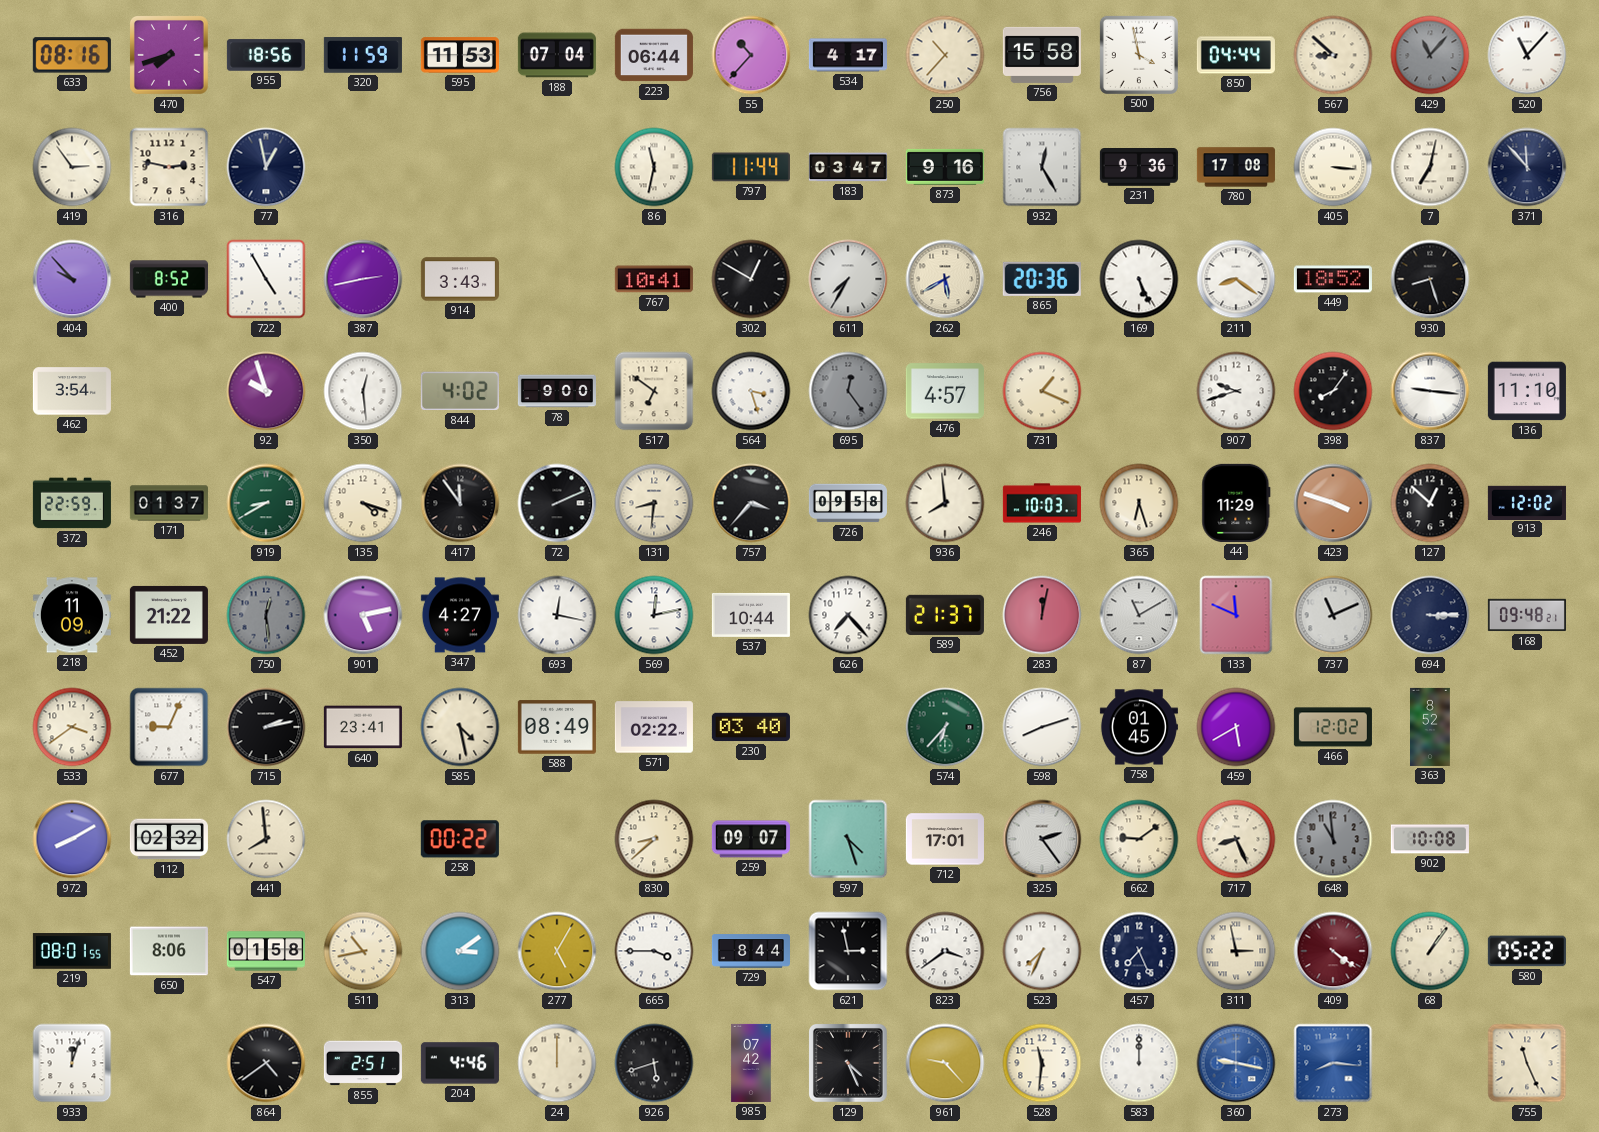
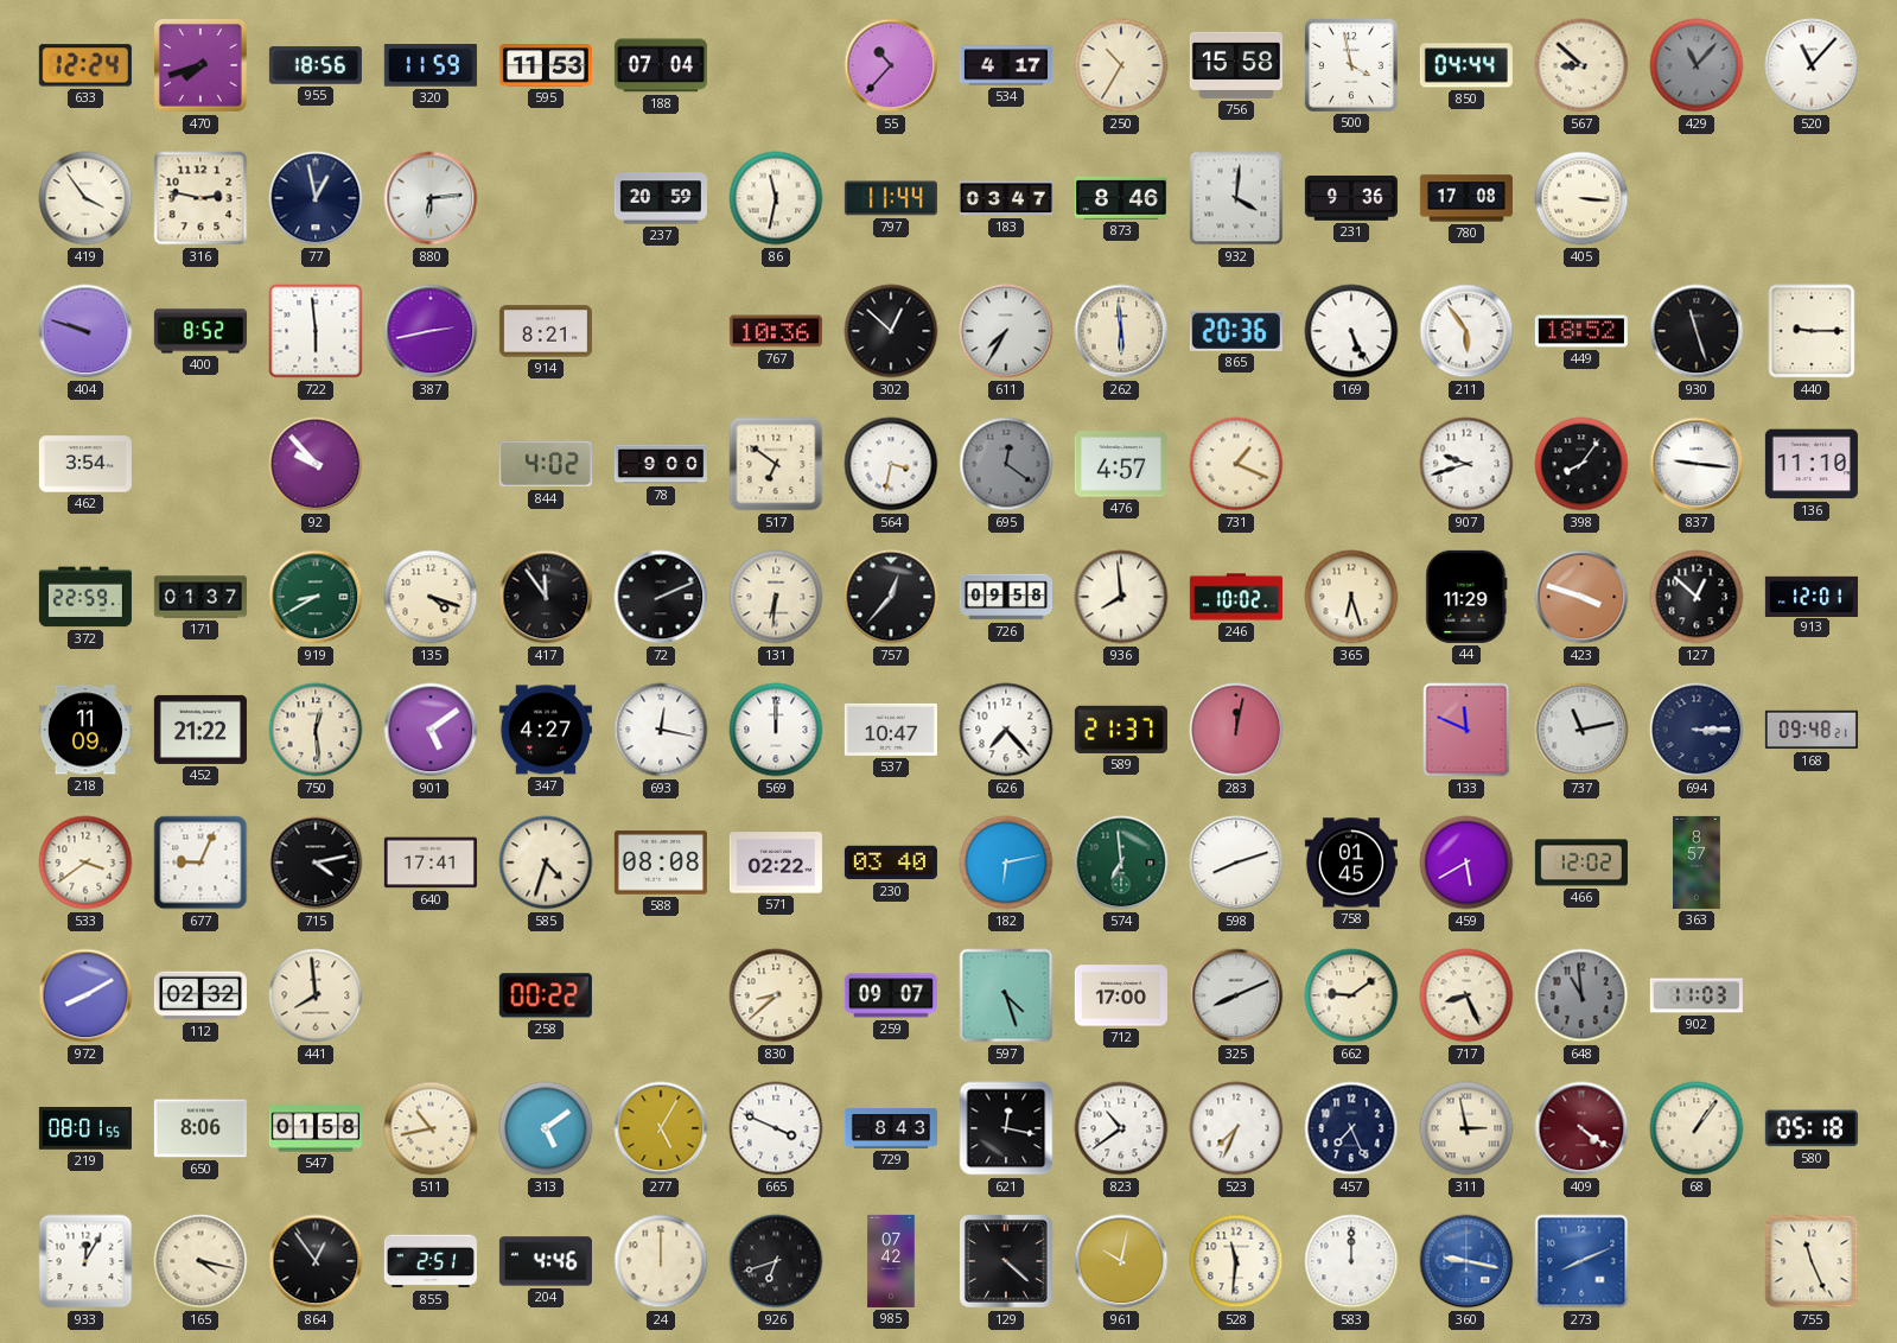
633: 08:16 -> 12:24 (85, 65)
223: 06:44 -> none (654, 55)
250: 10:37 -> 10:35 (1121, 65)
419: 2:54 -> 3:54 (85, 198)
880: none -> 6:14 (431, 198)
237: none -> 20:59 (661, 198)
873: 9:16 -> 8:46 (1121, 198)
932: 12:25 -> 4:01 (1236, 198)
7: 7:02 -> none (1430, 167)
371: 11:53 -> none (1527, 167)
404: 9:53 -> 9:48 (85, 331)
722: 4:55 -> 5:59 (316, 331)
914: 3:43 -> 8:21 (546, 331)
767: 10:41 -> 10:36 (776, 331)
302: 12:50 -> 12:52 (891, 331)
262: 5:40 -> 5:59 (1121, 331)
211: 8:21 -> 5:54 (1466, 331)
930: 8:27 -> 11:27 (1697, 331)
440: none -> 9:15 (1812, 331)
92: 9:57 -> 9:53 (316, 464)
350: 12:29 -> none (363, 391)
564: 3:27 -> 3:32 (891, 464)
695: 12:24 -> 12:21 (1006, 464)
131: 8:31 -> 6:31 (776, 597)
757: 3:37 -> 12:37 (891, 597)
246: 10:03 -> 10:02 (1236, 597)
913: 12:02 -> 12:01 (1812, 596)
750 dial: grey -> cream (316, 730)
901: 5:13 -> 5:09 (431, 730)
569: 12:13 -> 12:00 (776, 730)
537: 10:44 -> 10:47 (891, 730)
87: 11:10 -> none (1139, 615)
737: 11:11 -> 11:13 (1581, 730)
715: 2:13 -> 4:13 (316, 863)
640: 23:41 -> 17:41 (431, 863)
585: 4:28 -> 4:33 (546, 863)
588: 08:49 -> 08:08 (661, 863)
182: none -> 6:13 (1006, 863)
574: 6:37 -> 6:59 (1121, 863)
363: 8:52 -> 8:57 (1697, 863)
712: 17:01 -> 17:00 (1121, 995)
325: 2:24 -> 8:11 (1236, 995)
902: 10:08 -> 11:03 (1697, 995)
313: 3:09 -> 5:09 (546, 1128)
665: 3:45 -> 3:49 (776, 1128)
729: 8:44 -> 8:43 (891, 1128)
621: 2:58 -> 12:17 (1006, 1128)
823: 3:39 -> 10:39 (1121, 1128)
580: 05:22 -> 05:18 (1812, 1128)
933: 12:03 -> 12:05 (85, 1261)
165: none -> 4:17 (200, 1261)
864: 4:39 -> 12:54 (316, 1261)
926: 5:42 -> 6:42 (776, 1261)
129: 4:26 -> 4:22 (1007, 1262)
961: 9:23 -> 10:02 (1121, 1261)
273: 8:16 -> 8:11 (1581, 1261)
